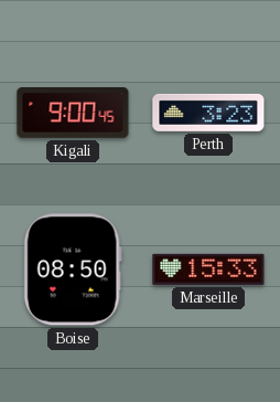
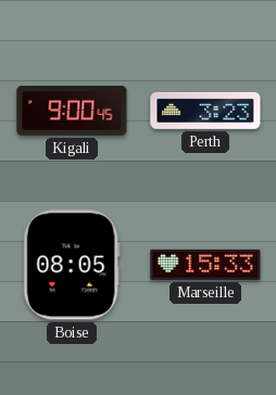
Boise: 08:50 -> 08:05 (72, 265)
